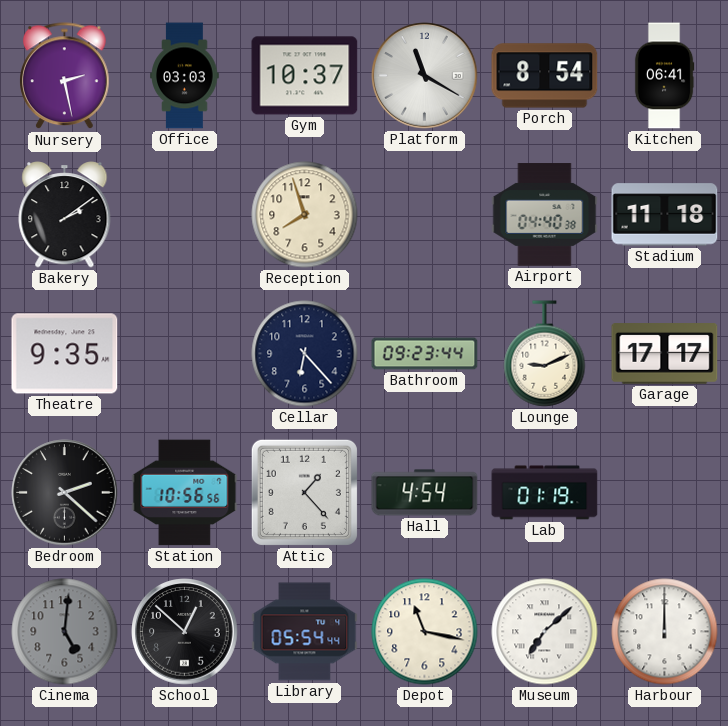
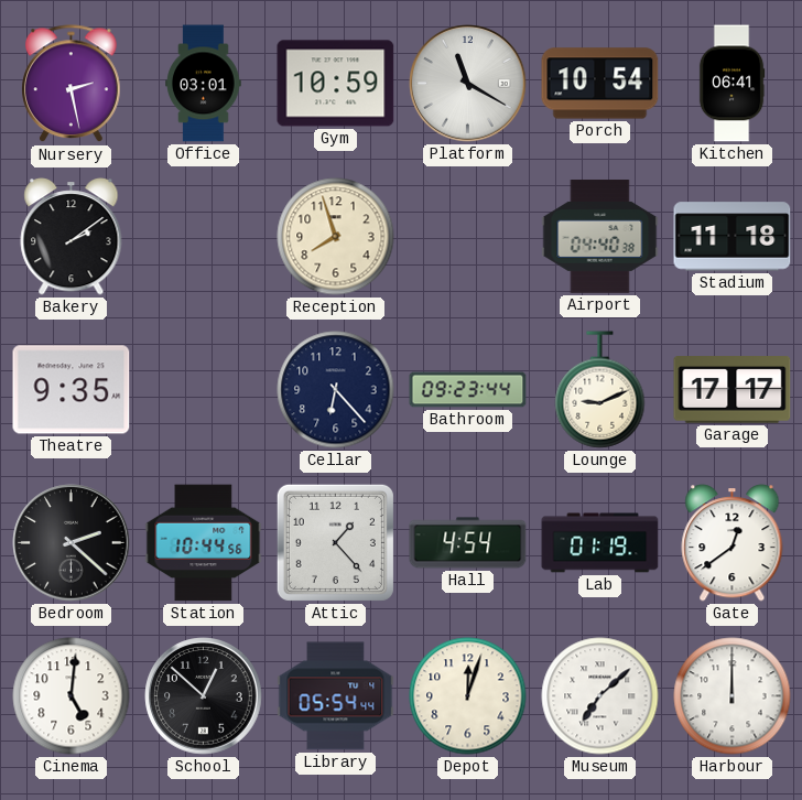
Office: 03:03 -> 03:01 (204, 84)
Gym: 10:37 -> 10:59 (336, 84)
Porch: 8:54 -> 10:54 (600, 84)
Station: 10:56 -> 10:44 (204, 543)
Gate: none -> 12:39 (733, 543)
Cinema dial: grey -> white (72, 696)
Depot: 11:17 -> 12:03 (468, 696)
